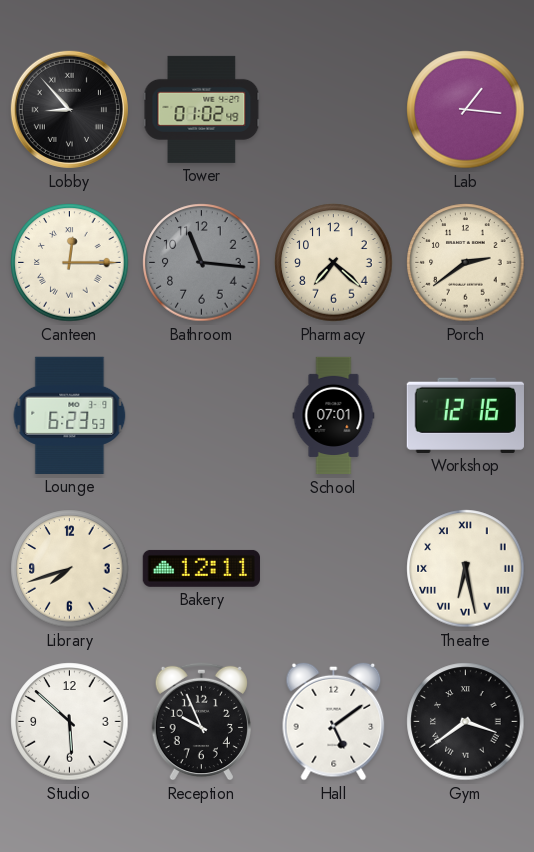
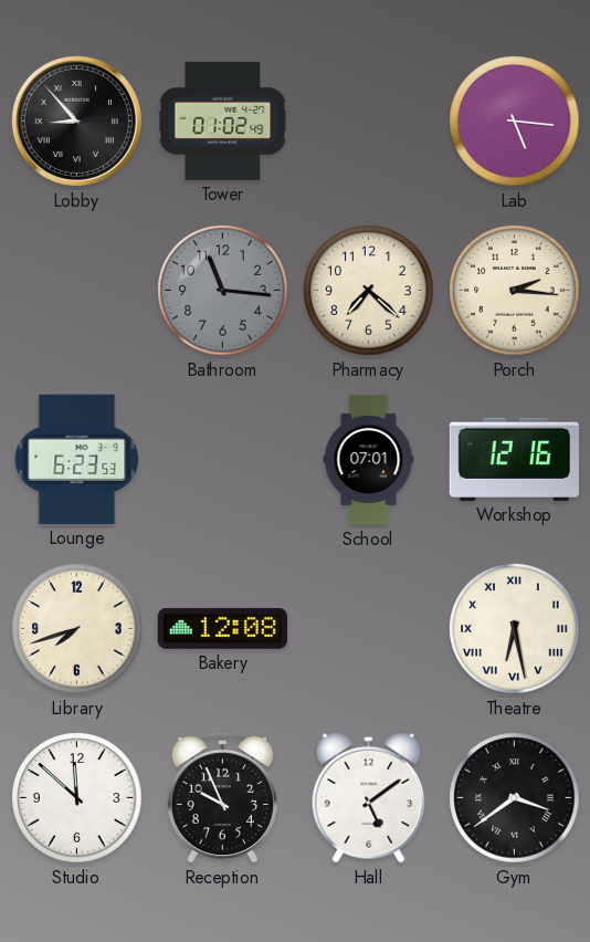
Lab: 1:16 -> 5:16 (515, 122)
Canteen: 12:15 -> none (70, 263)
Porch: 2:39 -> 2:16 (515, 291)
Bakery: 12:11 -> 12:08 (222, 628)
Studio: 5:52 -> 11:52 (77, 798)
